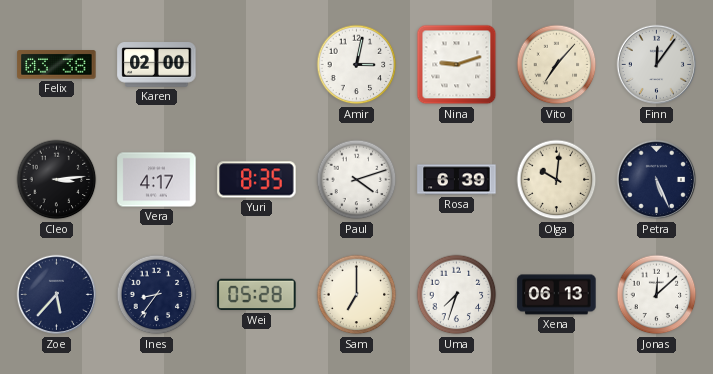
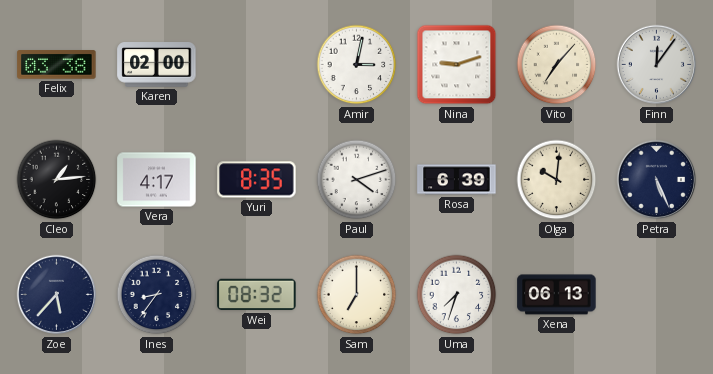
Cleo: 3:14 -> 1:14 (57, 180)
Wei: 05:28 -> 08:32 (257, 295)
Jonas: 12:08 -> none (657, 295)
